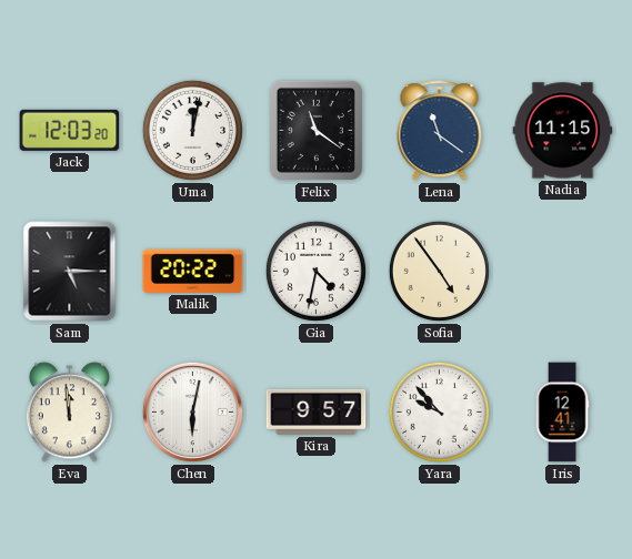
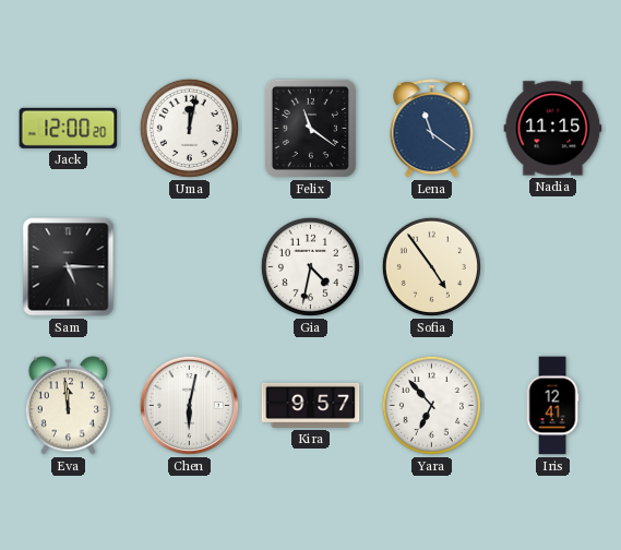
Jack: 12:03 -> 12:00 (69, 128)
Malik: 20:22 -> none (193, 271)
Yara: 9:53 -> 6:53 (431, 405)
